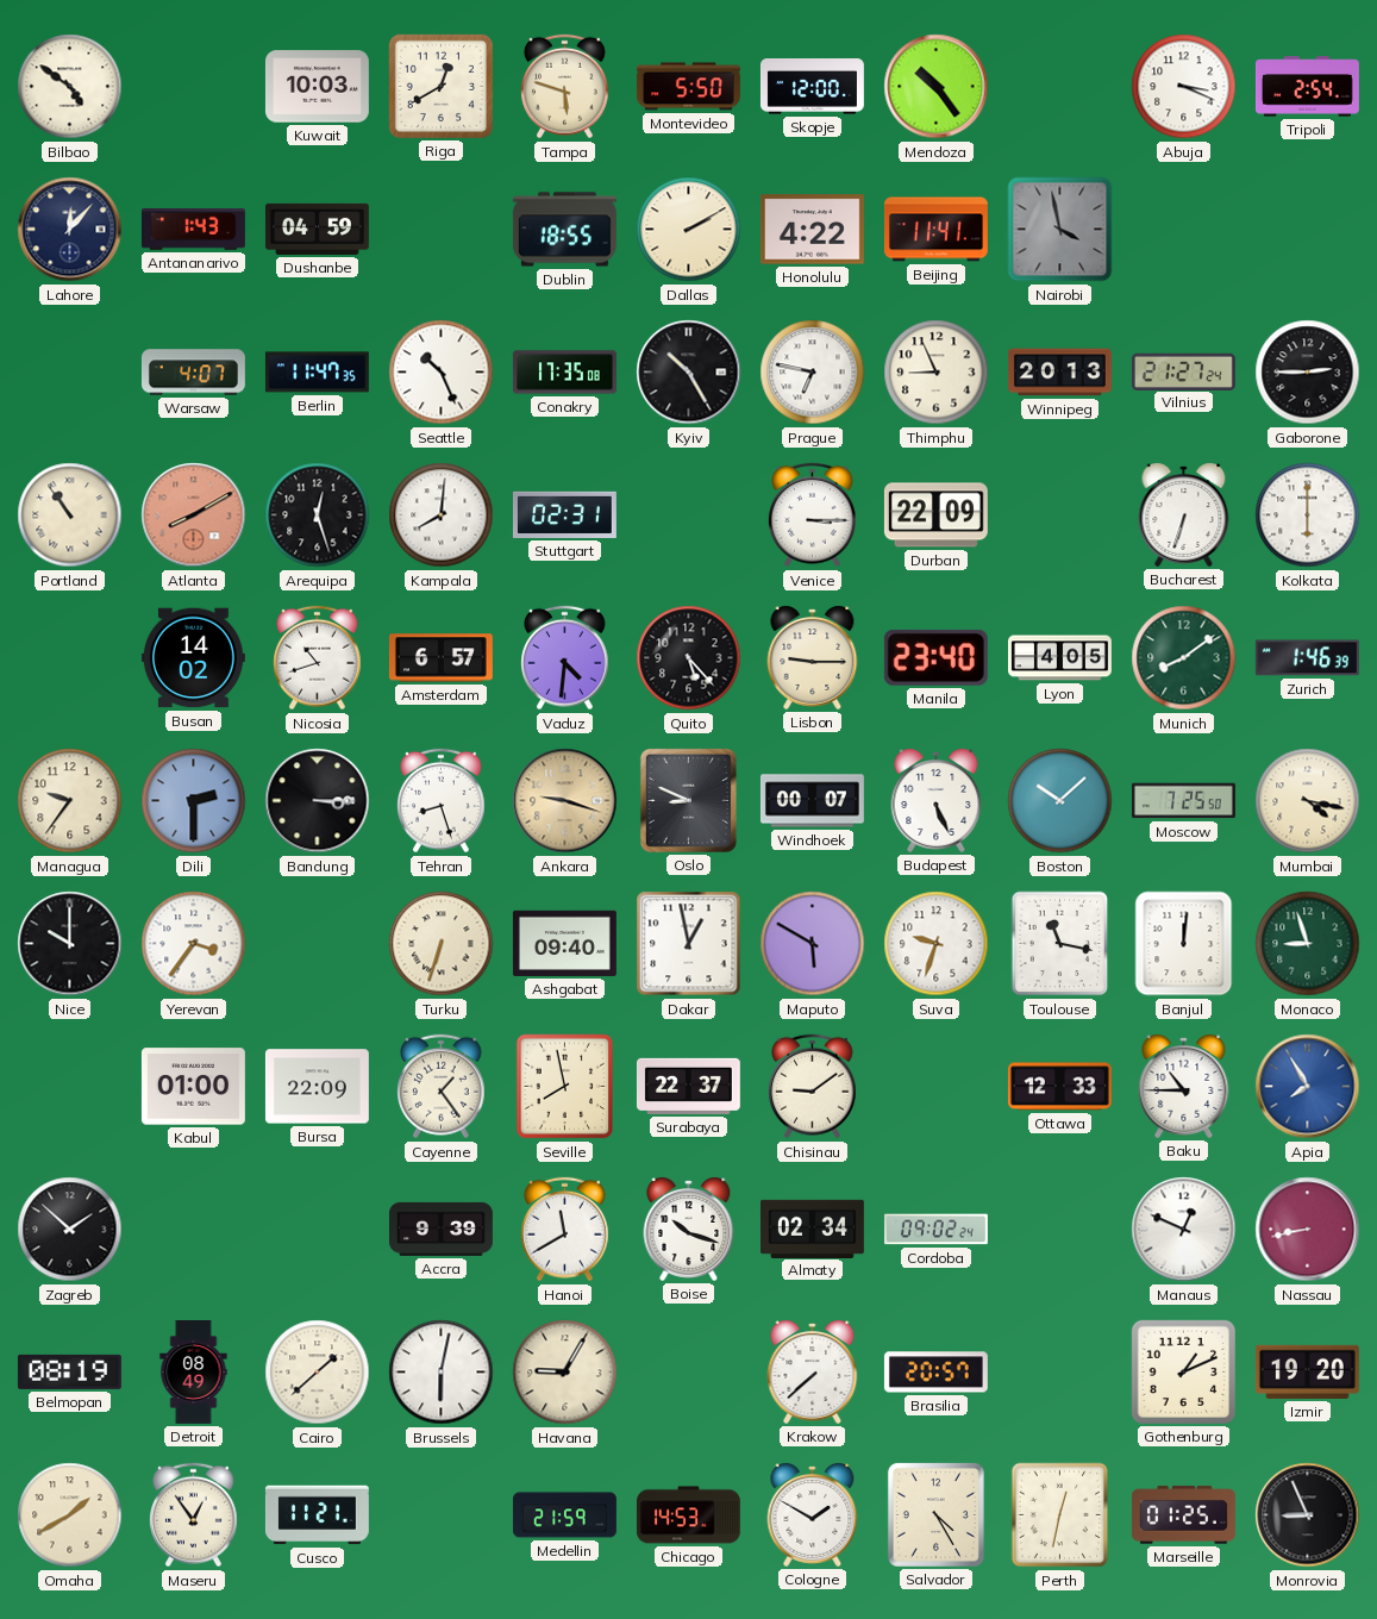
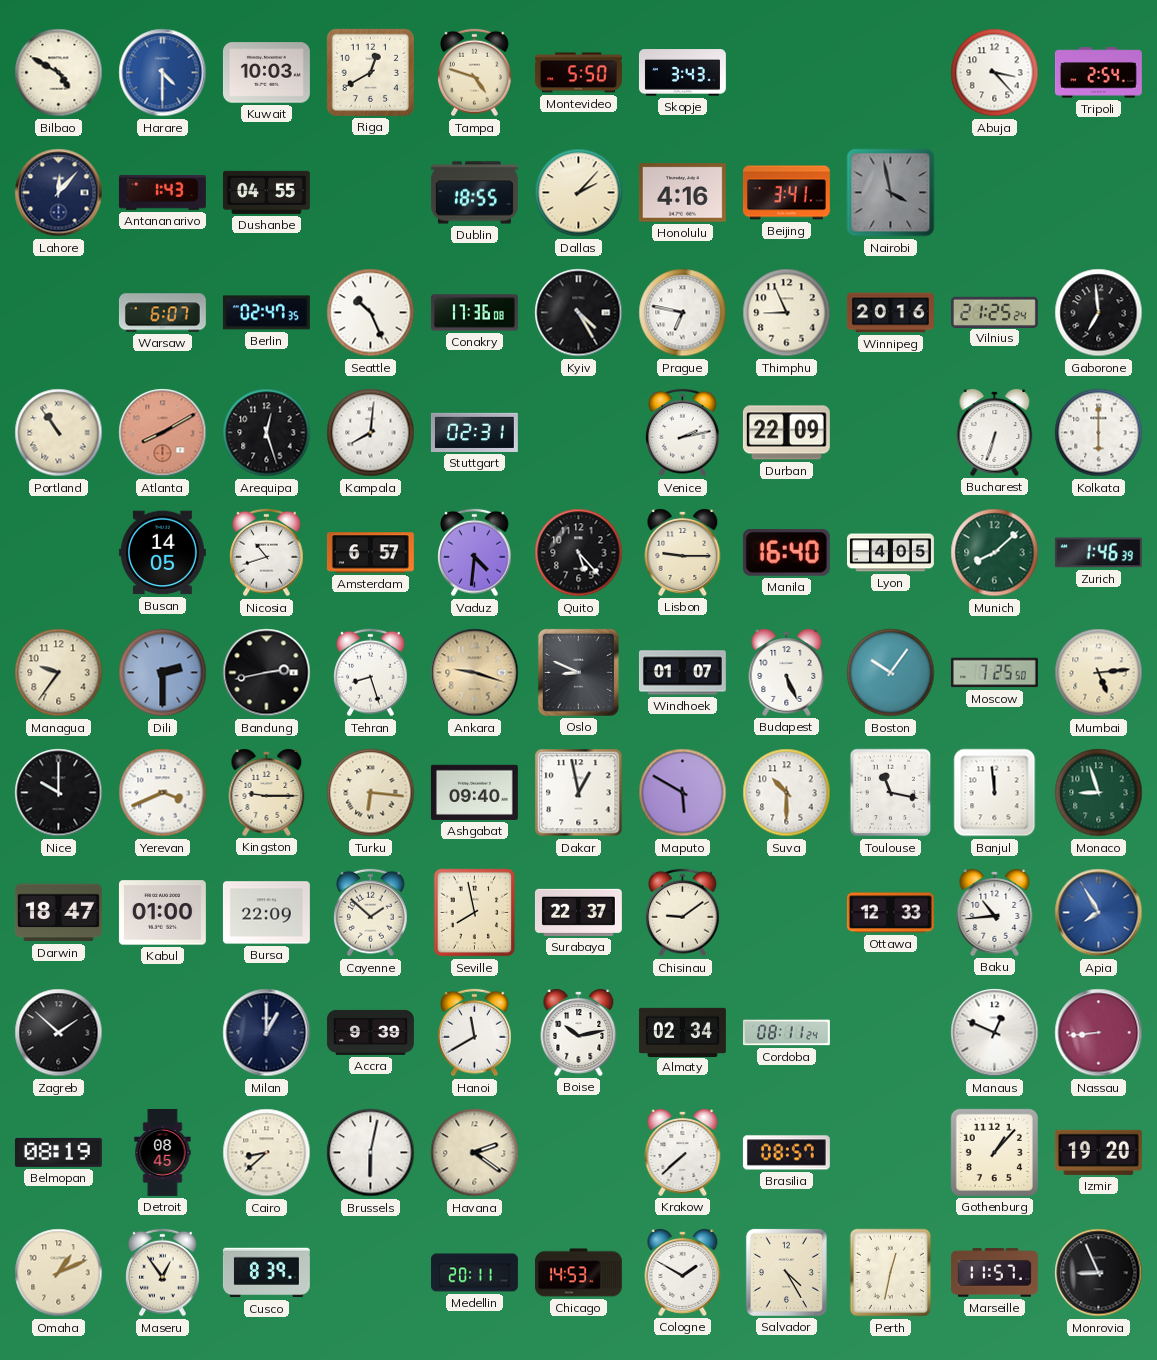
Bilbao: 4:51 -> 4:50 (59, 73)
Harare: none -> 4:30 (163, 73)
Tampa: 5:48 -> 4:48 (475, 73)
Skopje: 12:00 -> 3:43 (682, 73)
Mendoza: 10:24 -> none (937, 87)
Abuja: 3:19 -> 3:23 (995, 73)
Dushanbe: 04:59 -> 04:55 (266, 192)
Dallas: 2:10 -> 2:07 (579, 193)
Honolulu: 4:22 -> 4:16 (682, 193)
Beijing: 11:41 -> 3:41 (786, 193)
Warsaw: 4:07 -> 6:07 (162, 313)
Berlin: 11:47 -> 02:47 (266, 313)
Conakry: 17:35 -> 17:36 (474, 313)
Kyiv: 10:25 -> 4:25 (579, 313)
Winnipeg: 20:13 -> 20:16 (890, 313)
Vilnius: 21:27 -> 21:25 (994, 312)
Gaborone: 2:45 -> 6:59 (1099, 313)
Venice: 3:15 -> 2:13 (683, 433)
Busan: 14:02 -> 14:05 (162, 553)
Manila: 23:40 -> 16:40 (786, 552)
Munich: 8:09 -> 8:08 (995, 553)
Bandung: 3:15 -> 2:43 (267, 673)
Windhoek: 00:07 -> 01:07 (682, 673)
Boston: 10:08 -> 10:06 (891, 673)
Mumbai: 4:17 -> 5:14 (1099, 673)
Yerevan: 3:36 -> 3:41 (163, 793)
Kingston: none -> 9:15 (267, 792)
Turku: 6:33 -> 6:16 (371, 793)
Suva: 9:33 -> 10:30 (787, 793)
Banjul: 12:01 -> 11:59 (995, 793)
Darwin: none -> 18:47 (58, 913)
Cayenne: 1:24 -> 1:52 (371, 913)
Baku: 10:45 -> 10:44 (995, 912)
Milan: none -> 1:00 (267, 1033)
Boise: 10:18 -> 10:13 (579, 1032)
Cordoba: 09:02 -> 08:11 (786, 1033)
Nassau: 8:43 -> 8:44 (1099, 1033)
Detroit: 08:49 -> 08:45 (163, 1153)
Cairo: 1:38 -> 8:38 (267, 1153)
Havana: 9:05 -> 2:21 (475, 1153)
Brasilia: 20:57 -> 08:57 (786, 1153)
Gothenburg: 1:11 -> 1:07 (994, 1152)
Omaha: 1:40 -> 1:11 (59, 1273)
Cusco: 11:21 -> 8:39 (266, 1273)
Medellin: 21:59 -> 20:11 (475, 1273)
Marseille: 01:25 -> 11:57 (994, 1273)
